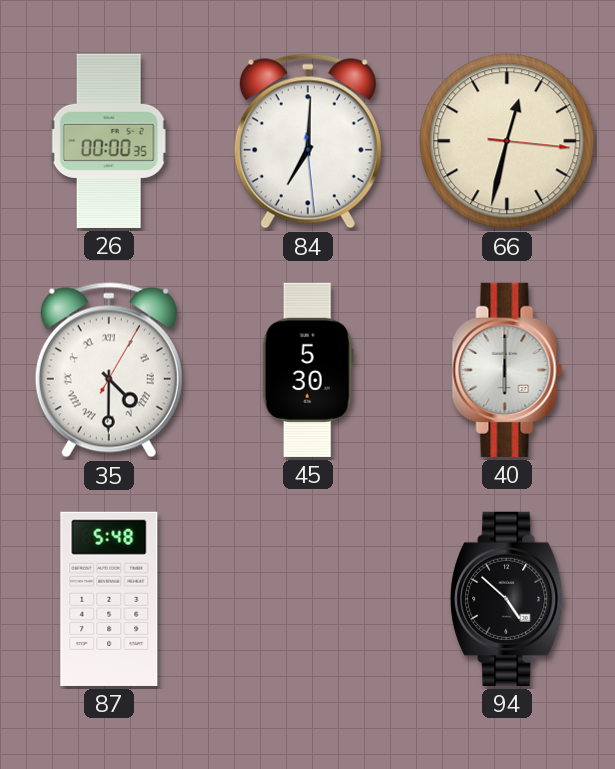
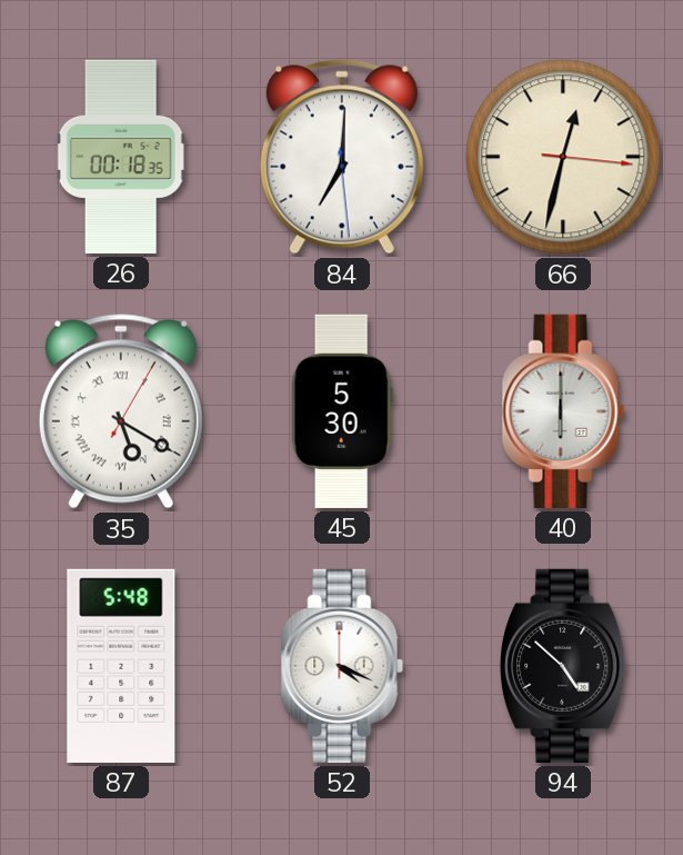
26: 00:00 -> 00:18 (121, 157)
35: 4:30 -> 5:20 (121, 411)
52: none -> 4:19 (342, 666)
